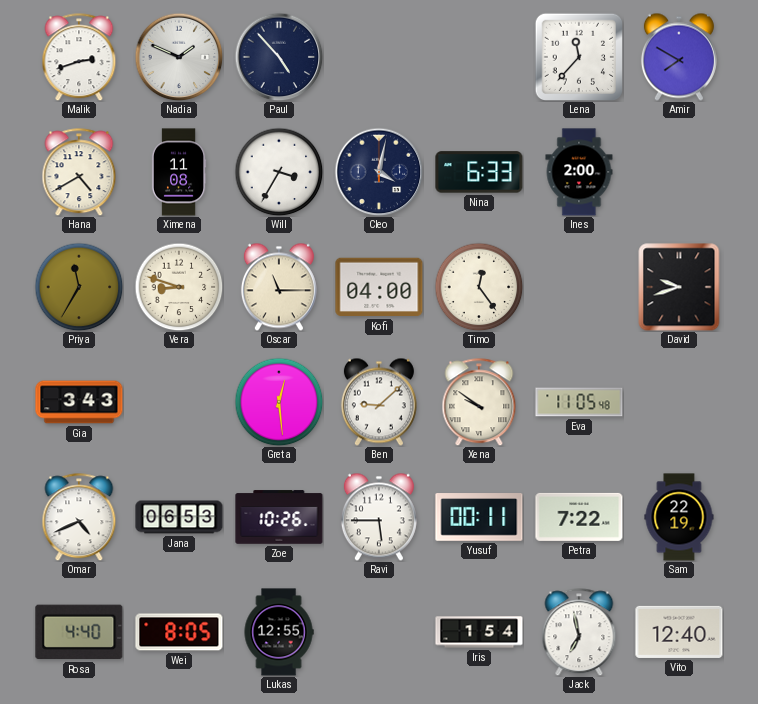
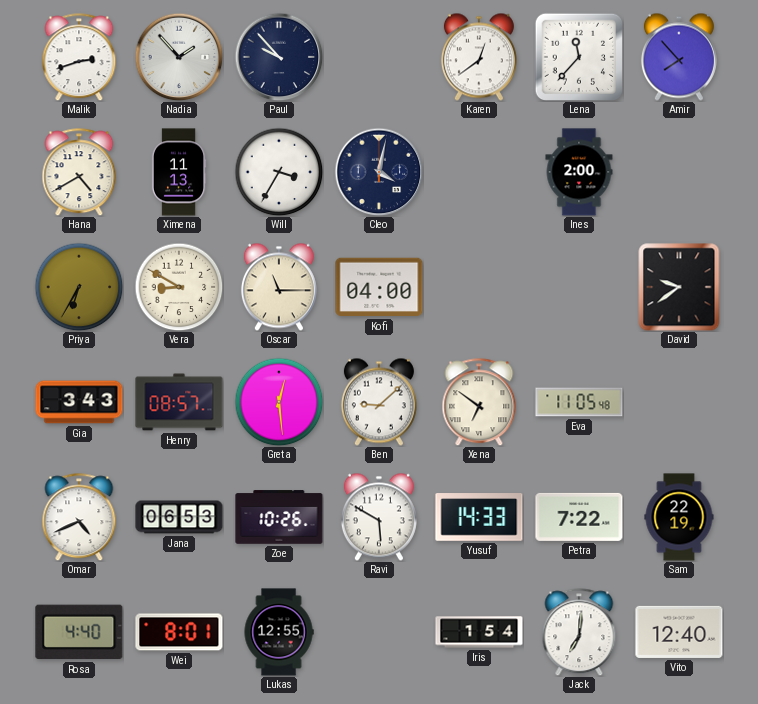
Nadia: 1:49 -> 1:53 (179, 57)
Paul: 4:53 -> 9:53 (279, 57)
Karen: none -> 12:39 (479, 57)
Amir: 7:50 -> 7:53 (679, 57)
Ximena: 11:08 -> 11:13 (179, 172)
Nina: 6:33 -> none (479, 172)
Priya: 11:35 -> 6:35 (79, 287)
Vera: 8:48 -> 8:50 (179, 287)
Timo: 12:24 -> none (479, 287)
David: 9:42 -> 9:39 (679, 287)
Henry: none -> 08:57 (179, 402)
Xena: 9:51 -> 6:51 (479, 402)
Ravi: 5:45 -> 5:50 (379, 517)
Yusuf: 00:11 -> 14:33 (479, 517)
Wei: 8:05 -> 8:01 (179, 632)
Jack: 6:58 -> 7:01 (579, 632)
